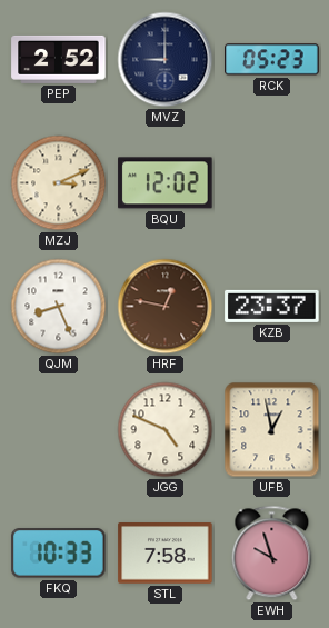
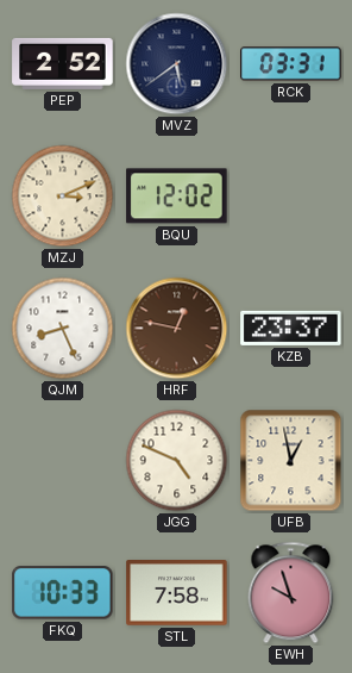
MVZ: 9:00 -> 5:39 (177, 64)
RCK: 05:23 -> 03:31 (291, 64)
